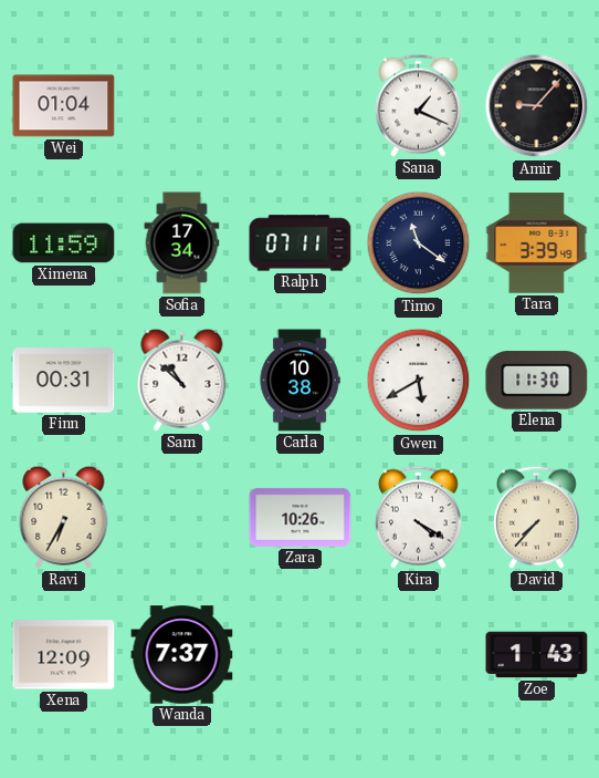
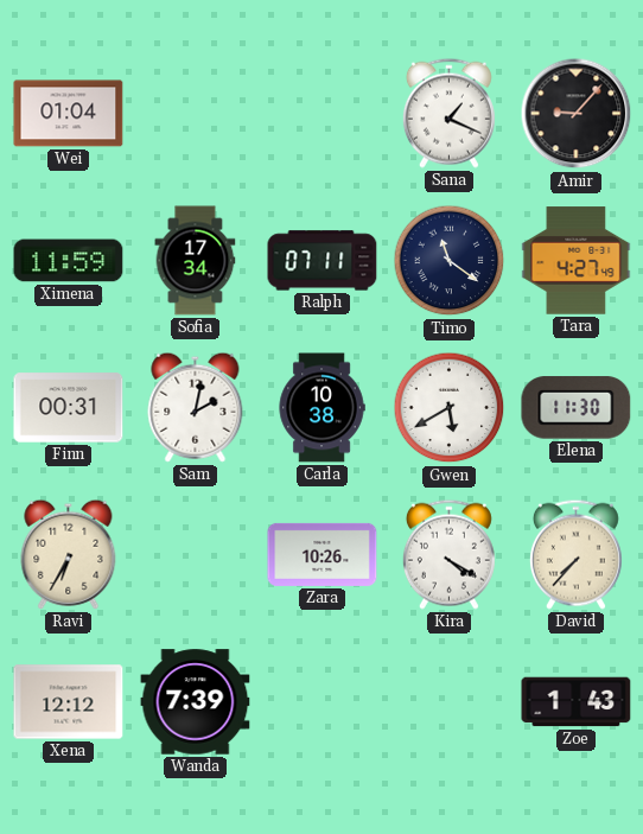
Tara: 3:39 -> 4:27 (577, 261)
Sam: 10:52 -> 2:02 (196, 407)
Xena: 12:09 -> 12:12 (69, 702)
Wanda: 7:37 -> 7:39 (196, 702)
